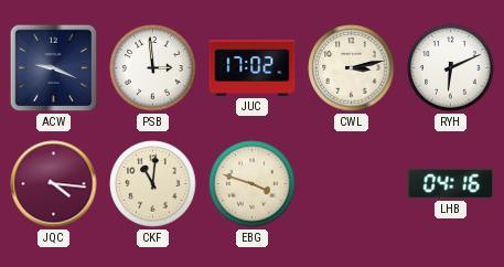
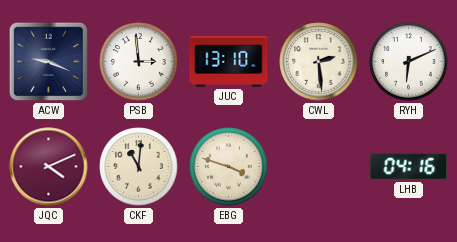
JUC: 17:02 -> 13:10 (229, 61)
CWL: 3:13 -> 2:29 (319, 62)
JQC: 4:16 -> 4:11 (49, 167)
